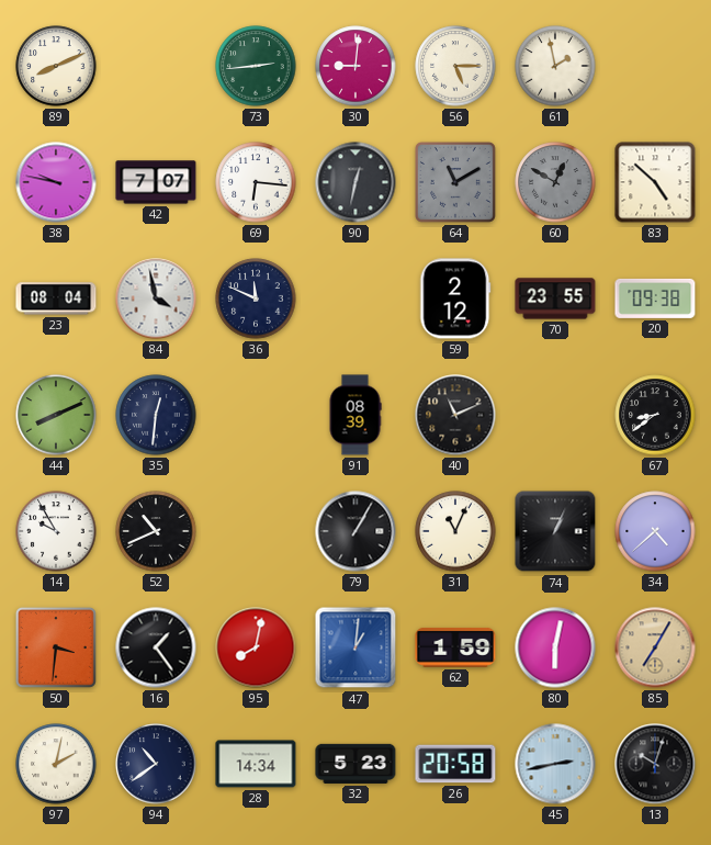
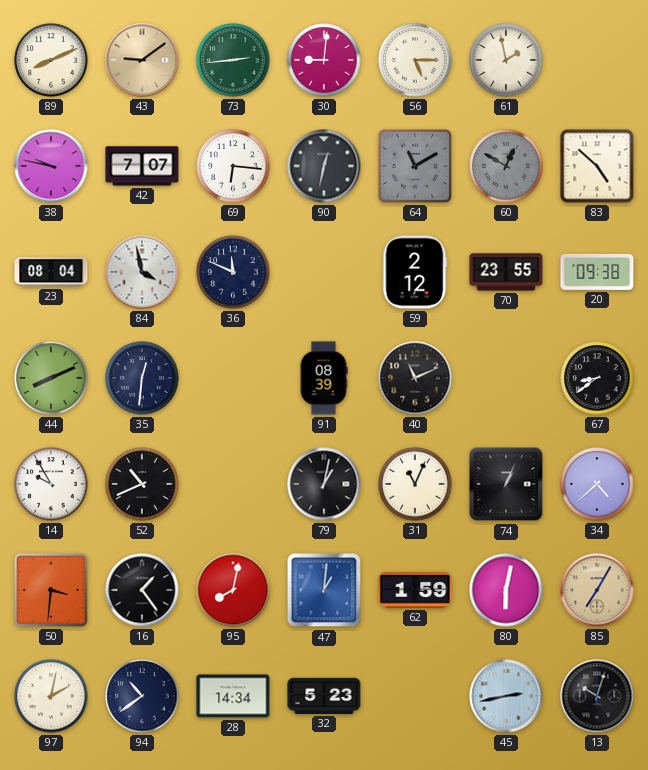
43: none -> 9:09 (142, 60)
79: 1:05 -> 1:02 (324, 484)
26: 20:58 -> none (455, 764)
